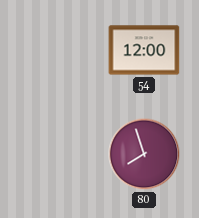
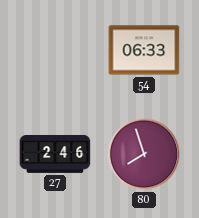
54: 12:00 -> 06:33 (144, 50)
27: none -> 2:46 (55, 154)
